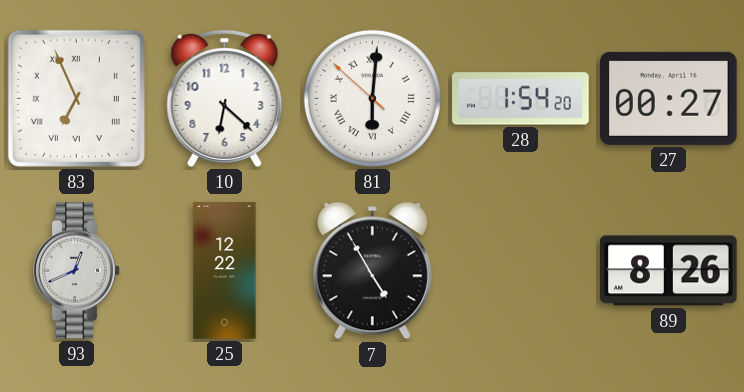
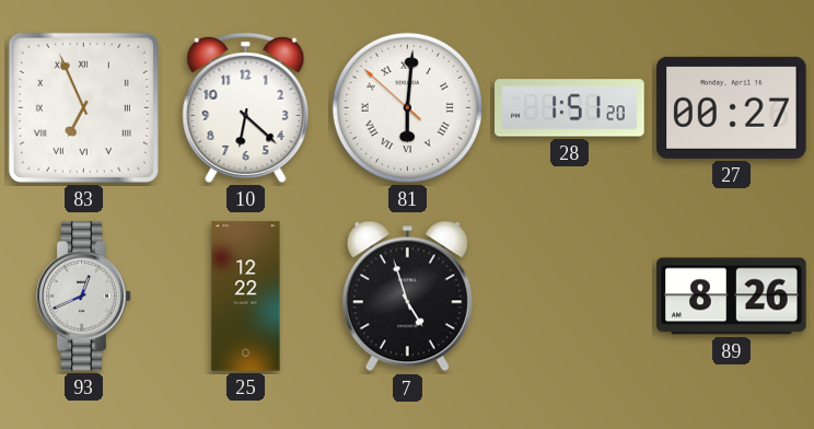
28: 1:54 -> 1:51 (570, 108)
7: 4:55 -> 4:57 (407, 297)
